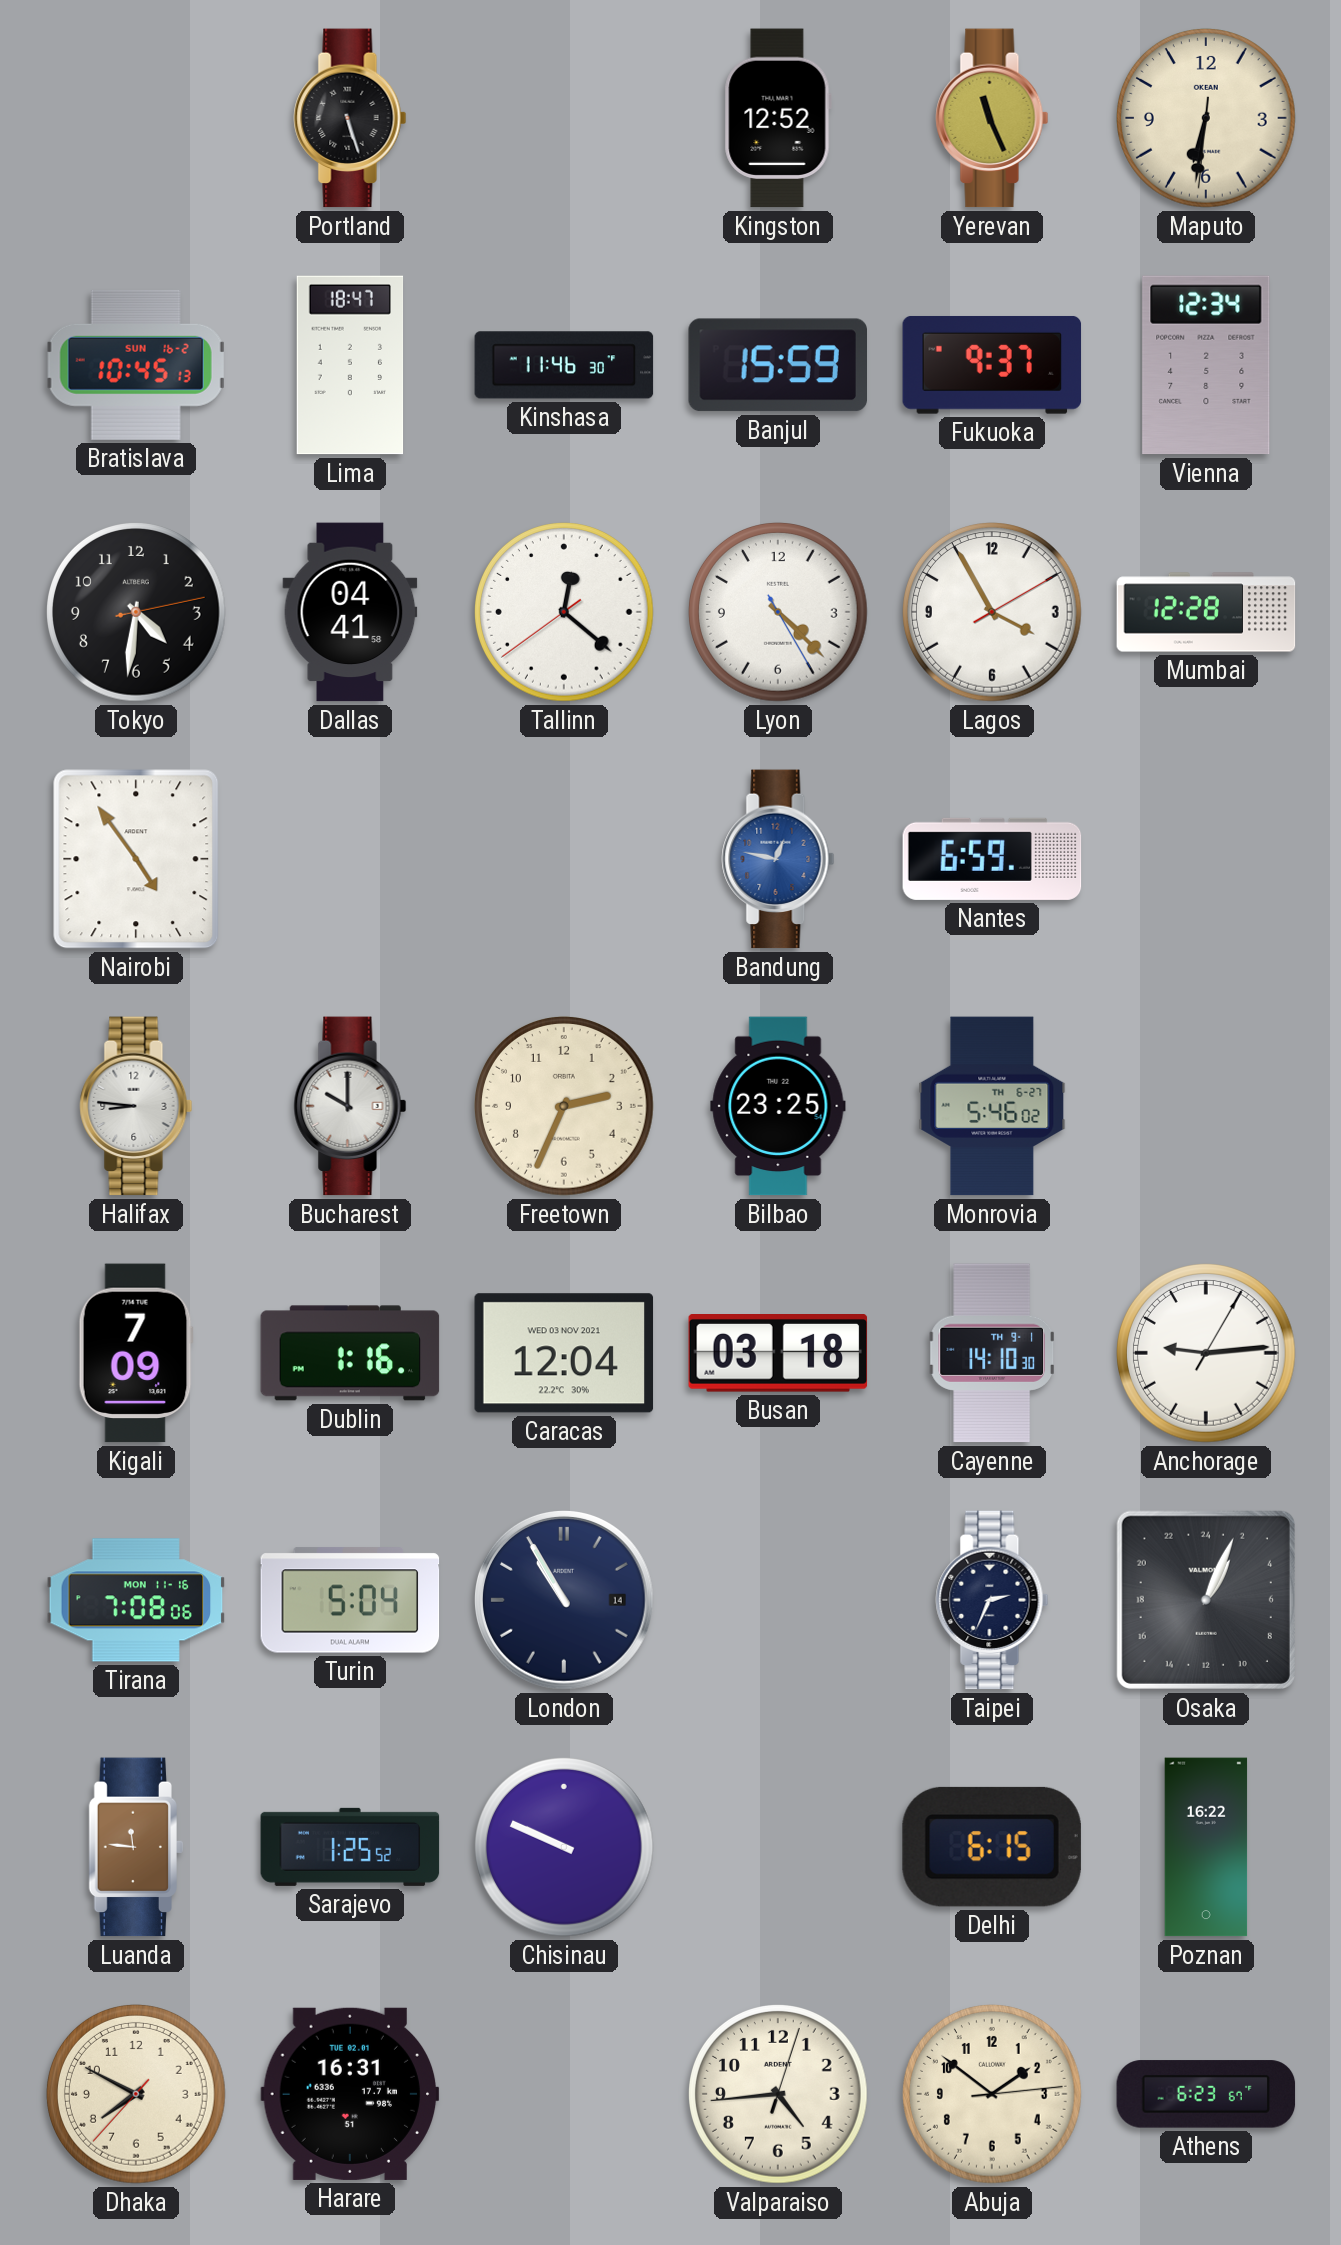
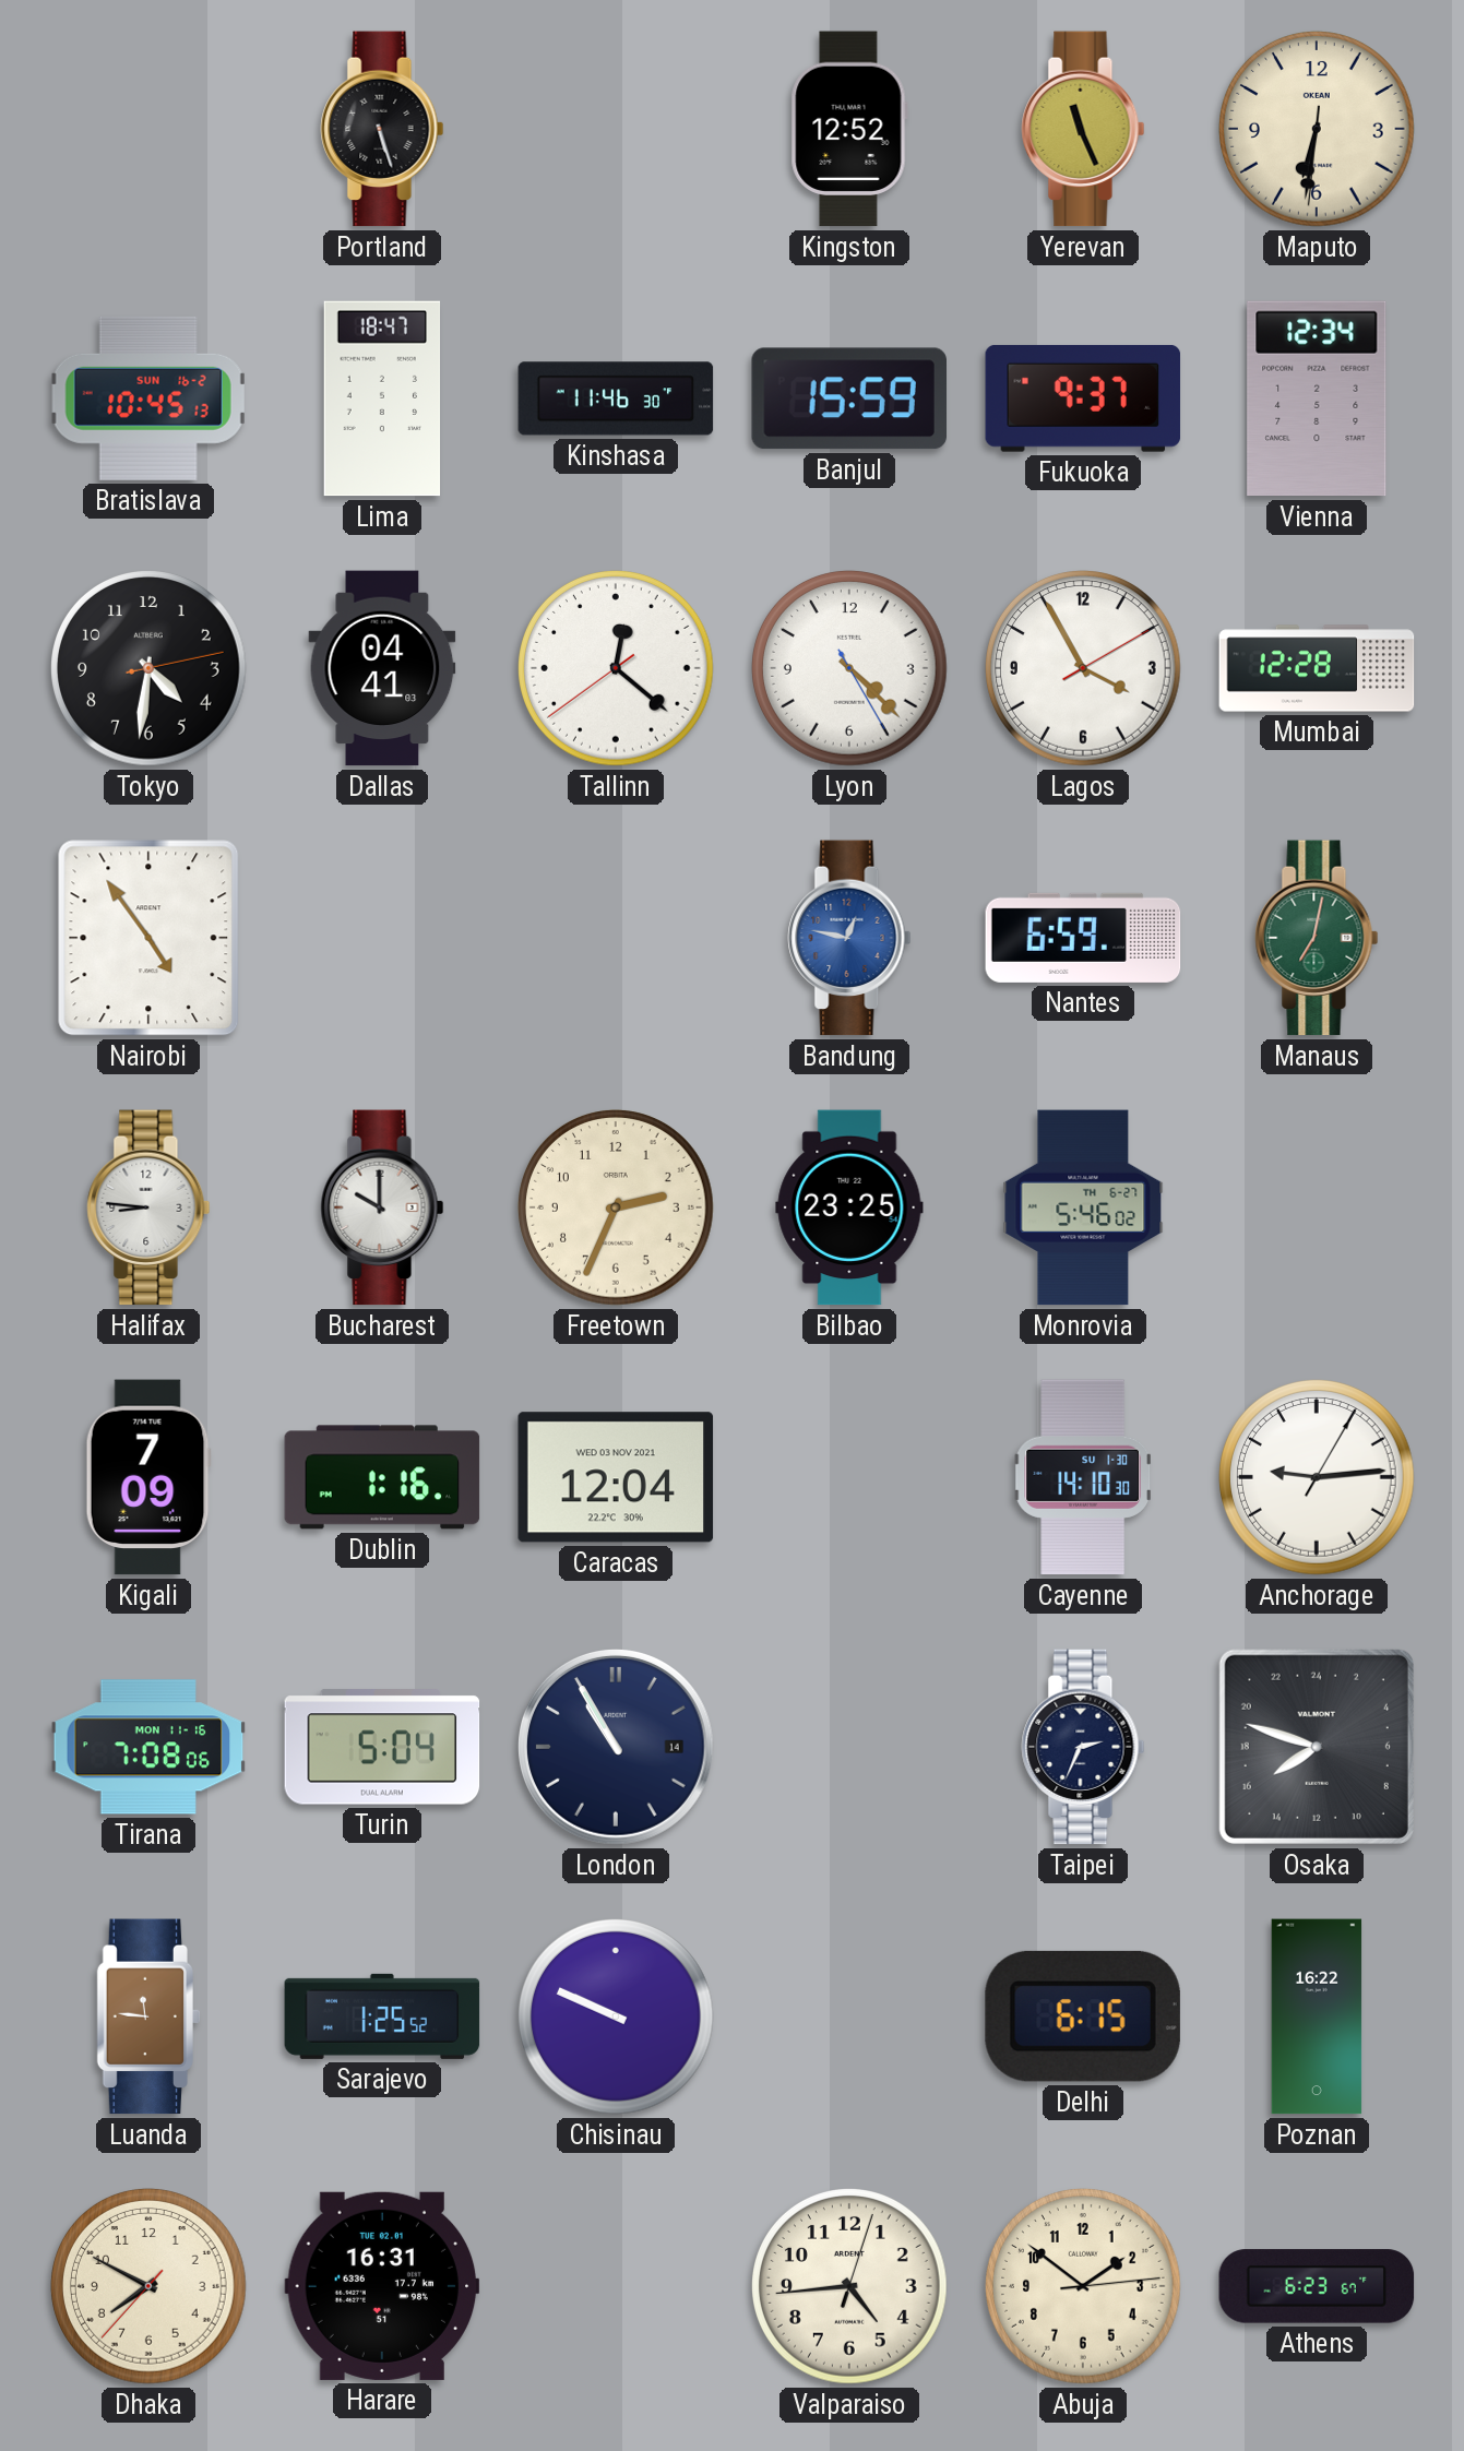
Dallas: 04:41:58 -> 04:41:03 (382, 668)
Manaus: none -> 7:02 (1317, 938)
Busan: 03:18 -> none (778, 1354)
Cayenne date: TH 9-1 -> SU 1-30 (1082, 1477)
Osaka: 2:04 -> 15:48 (1317, 1747)
